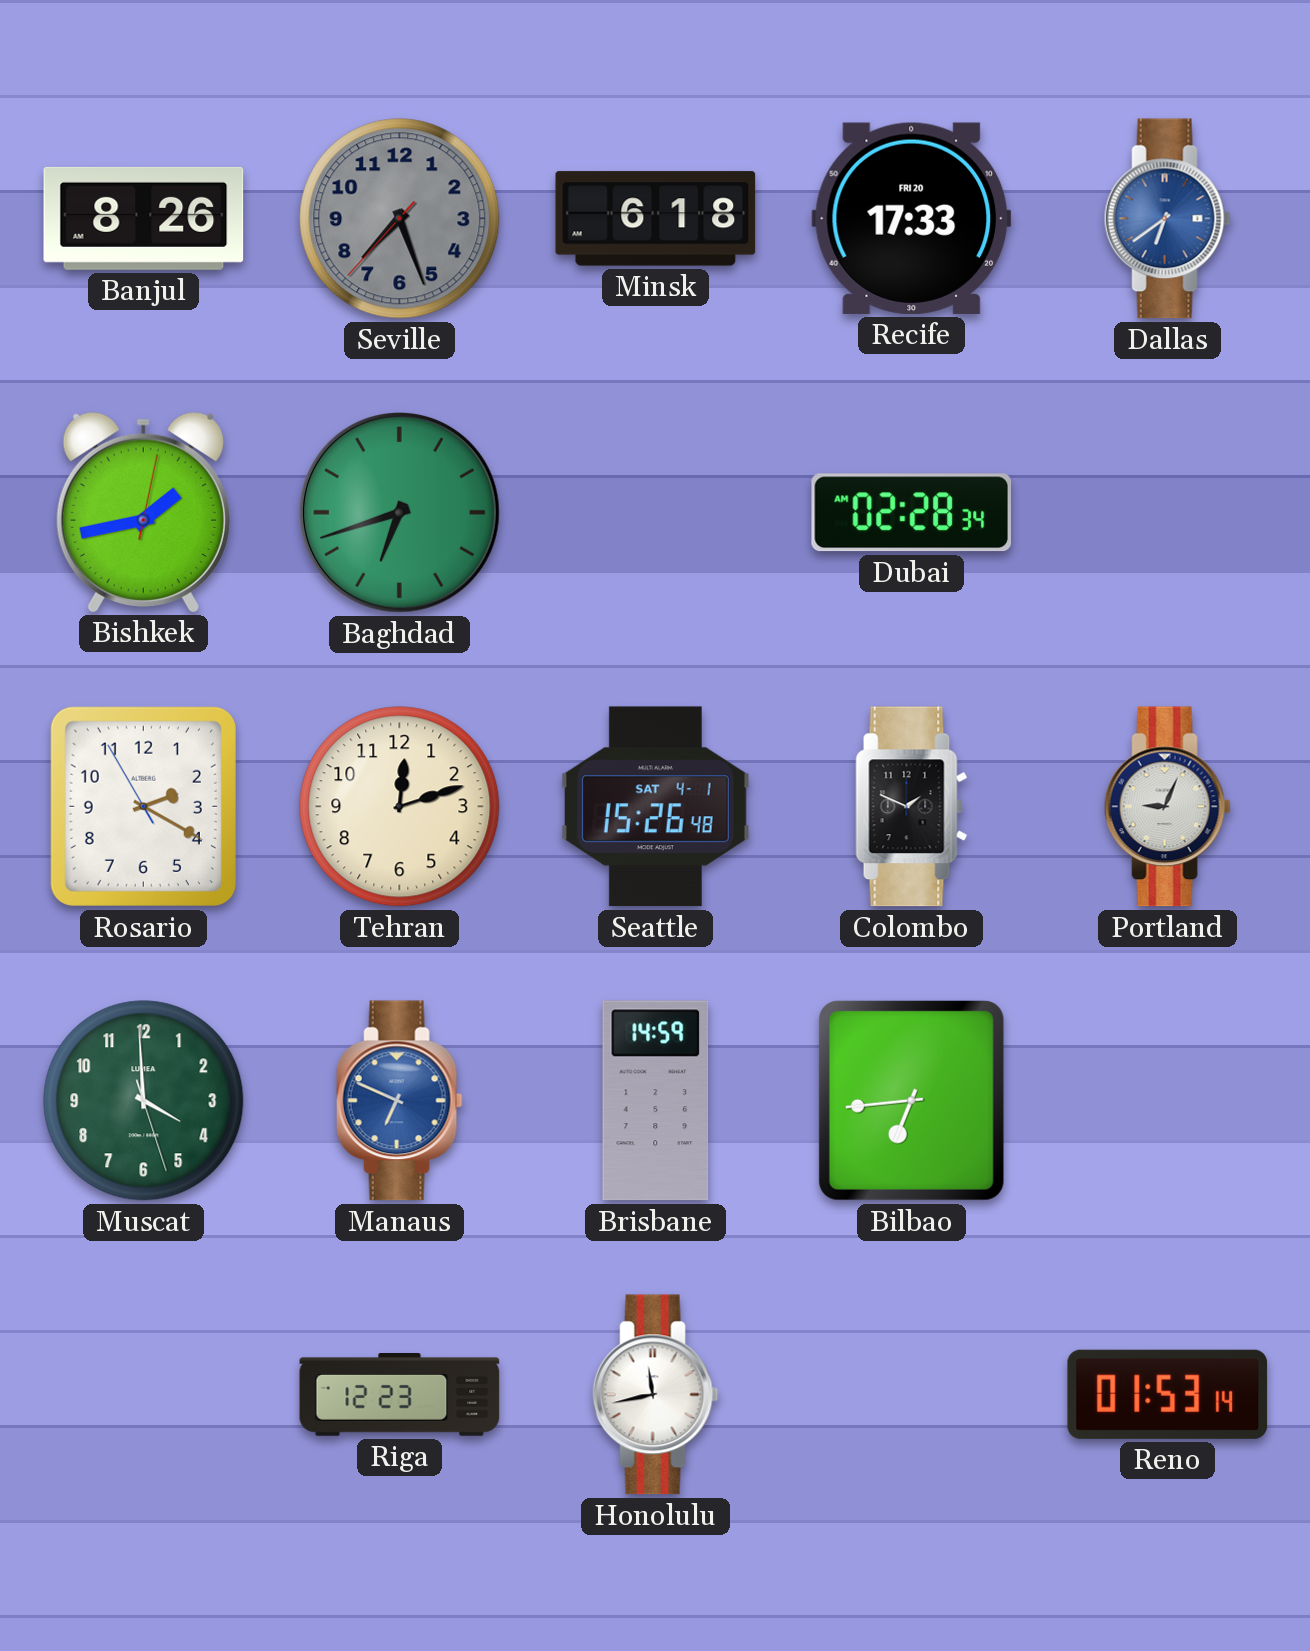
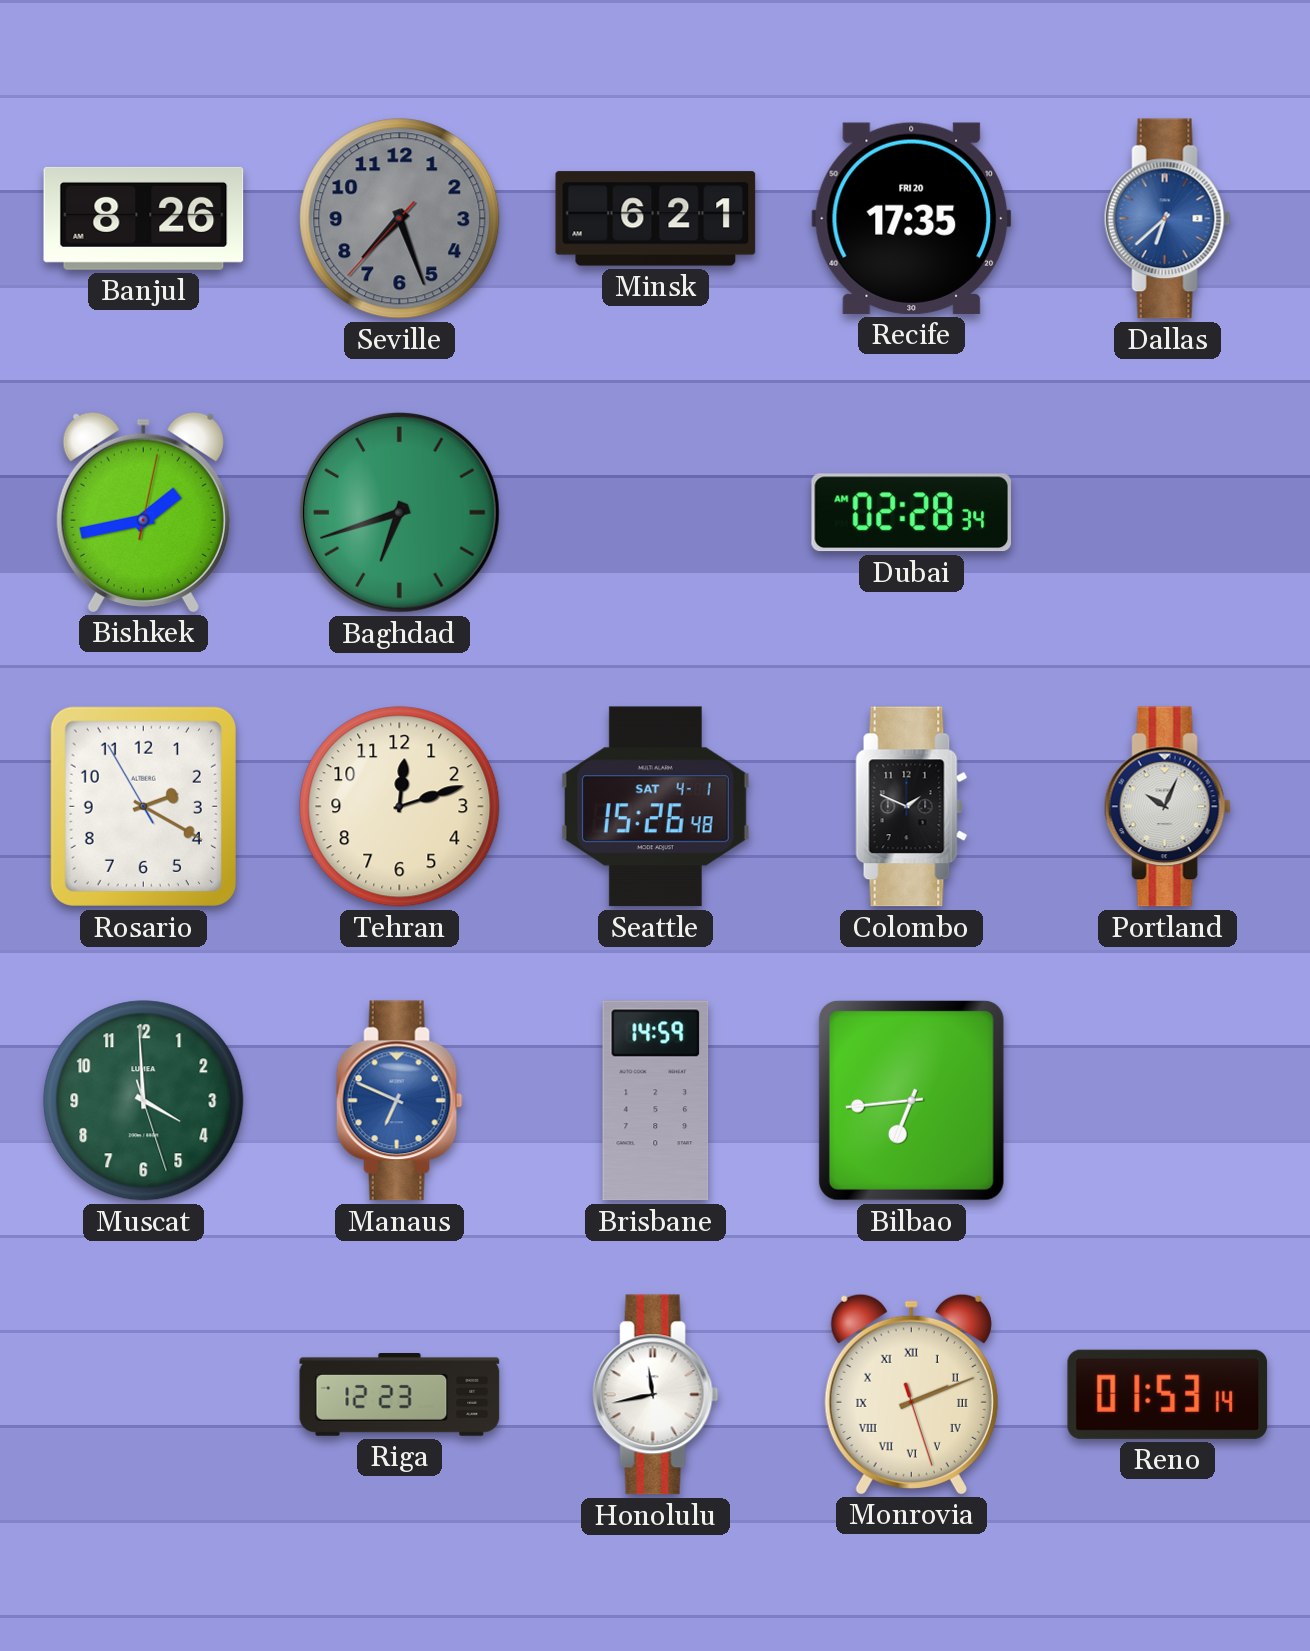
Minsk: 6:18 -> 6:21 (656, 219)
Recife: 17:33 -> 17:35 (912, 218)
Dallas: 6:39 -> 6:38 (1167, 219)
Portland: 9:04 -> 10:04 (1167, 807)
Monrovia: none -> 2:11 (911, 1394)
